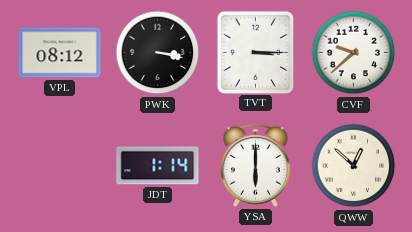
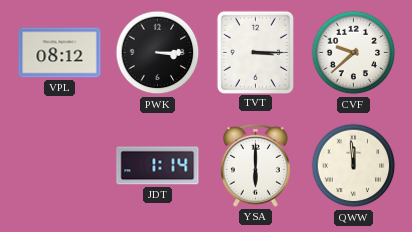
PWK: 3:17 -> 3:15 (158, 53)
QWW: 12:52 -> 11:59 (354, 166)
